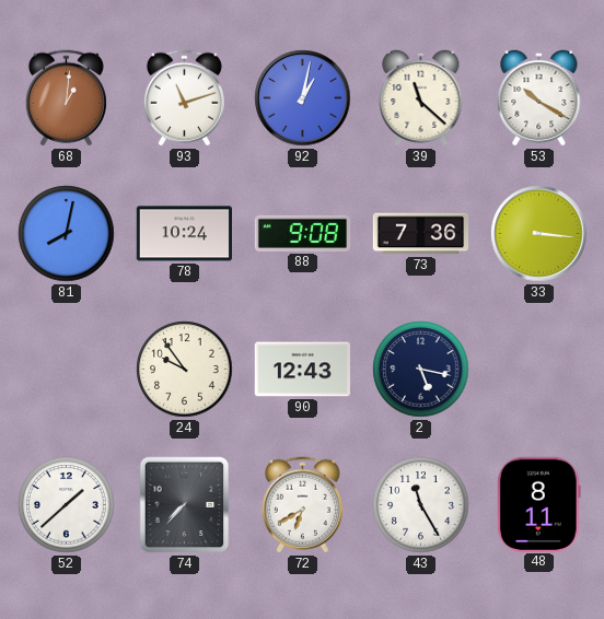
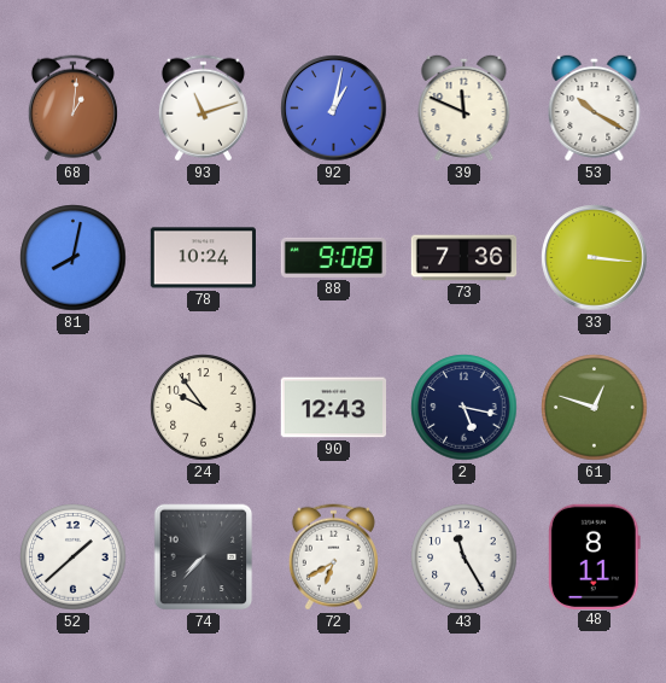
39: 11:22 -> 11:49 (465, 107)
61: none -> 12:48 (595, 408)
